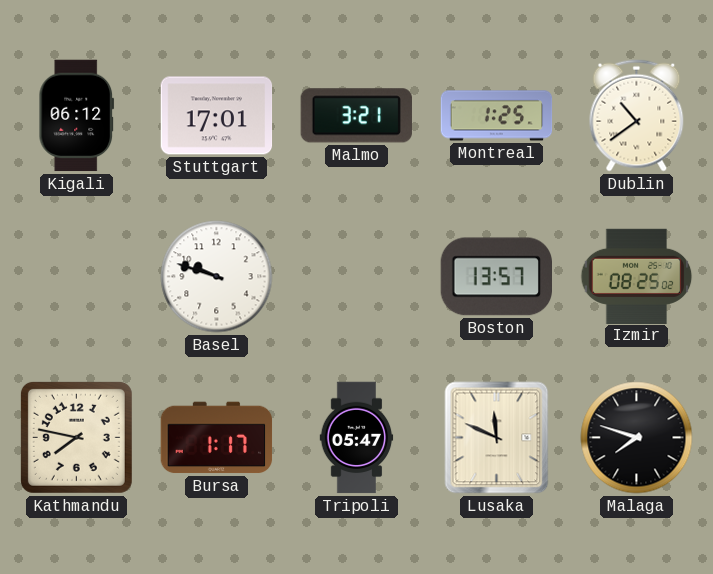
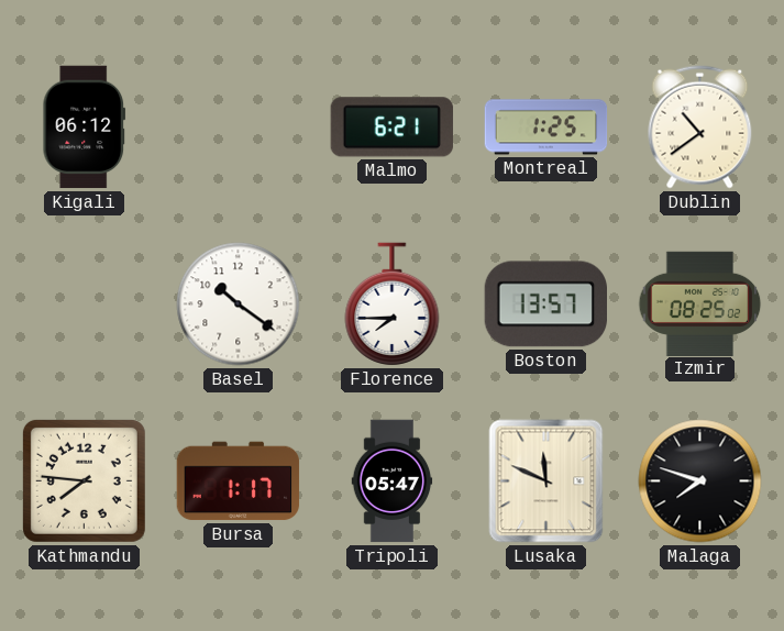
Stuttgart: 17:01 -> none (217, 116)
Malmo: 3:21 -> 6:21 (391, 128)
Basel: 9:48 -> 10:21 (239, 305)
Florence: none -> 7:45 (393, 305)
Kathmandu: 7:47 -> 7:46 (84, 480)
